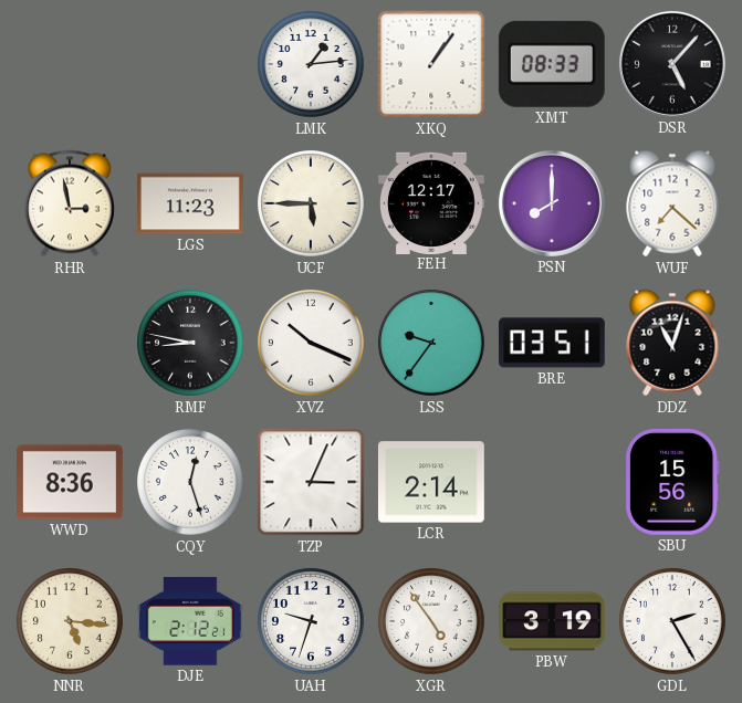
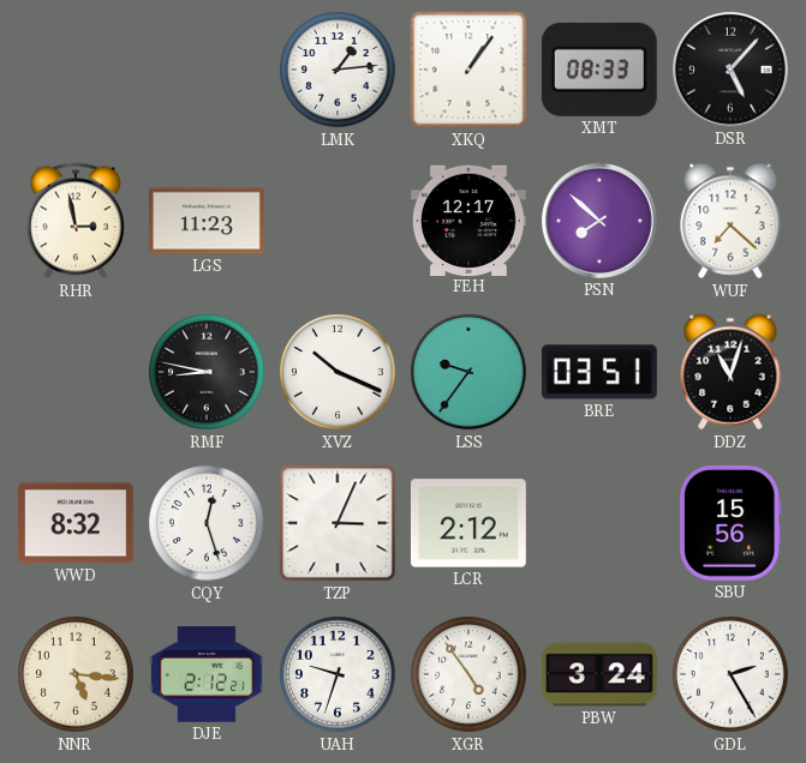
UCF: 5:45 -> none (312, 204)
PSN: 8:00 -> 7:52 (599, 221)
WWD: 8:36 -> 8:32 (77, 523)
LCR: 2:14 -> 2:12 (468, 523)
PBW: 3:19 -> 3:24 (601, 674)
